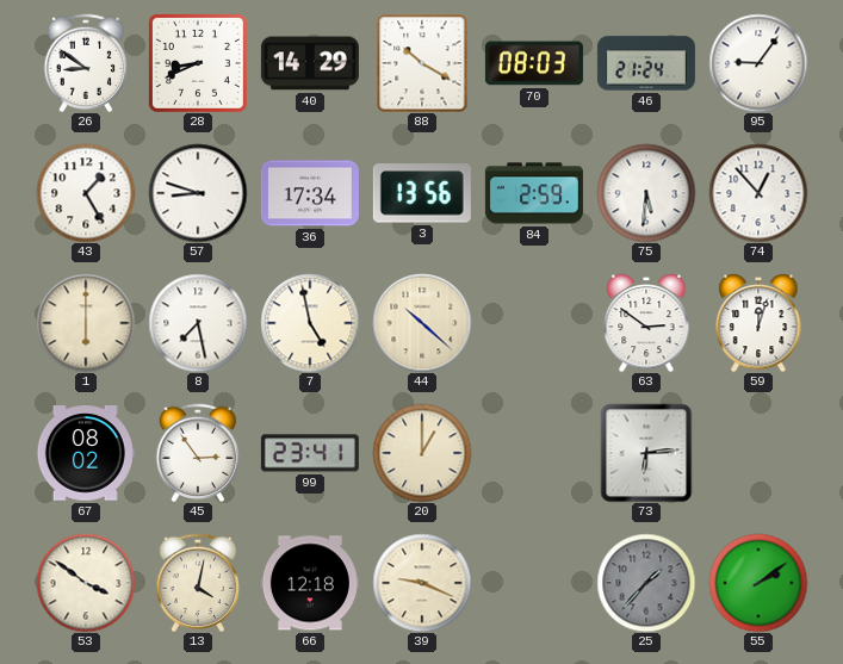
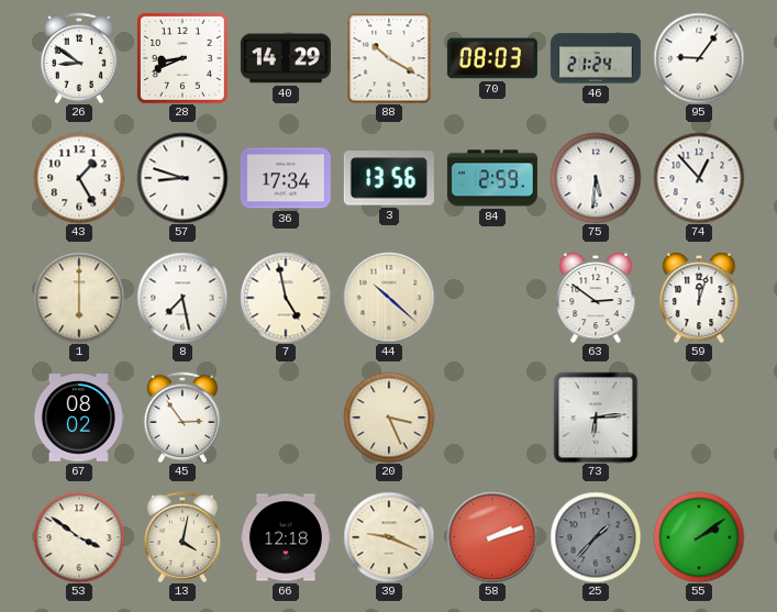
99: 23:41 -> none (310, 453)
20: 1:00 -> 3:26 (389, 418)
58: none -> 2:12 (492, 537)
